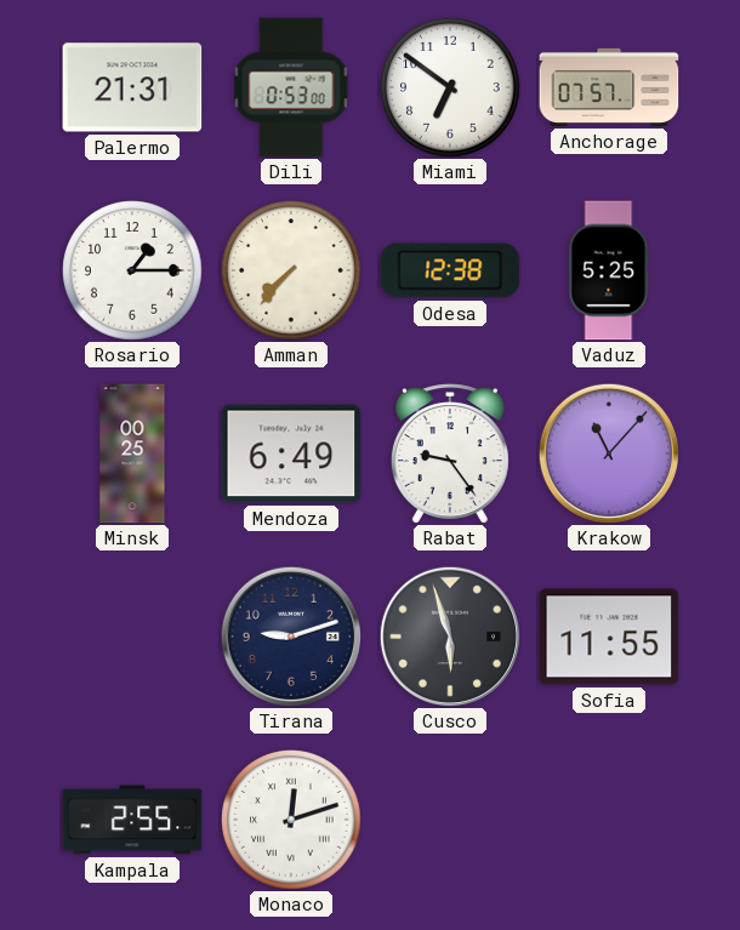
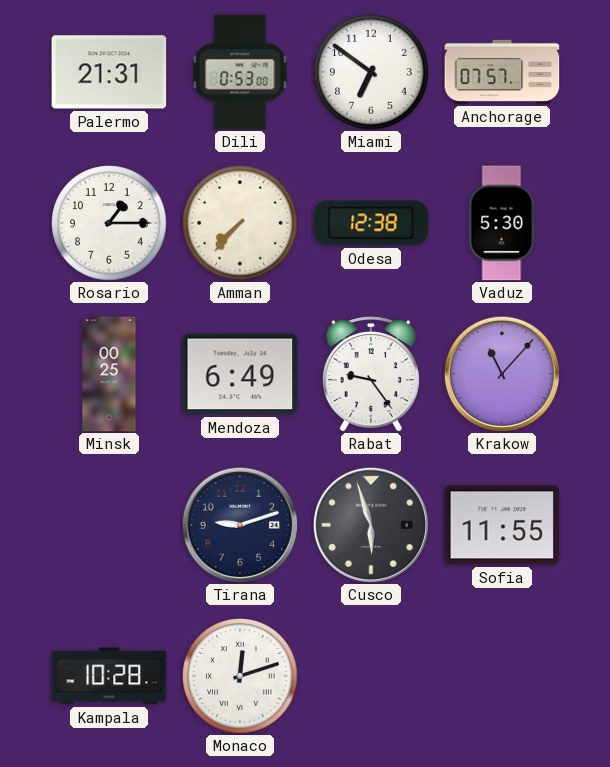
Vaduz: 5:25 -> 5:30 (502, 223)
Kampala: 2:55 -> 10:28 (109, 676)
